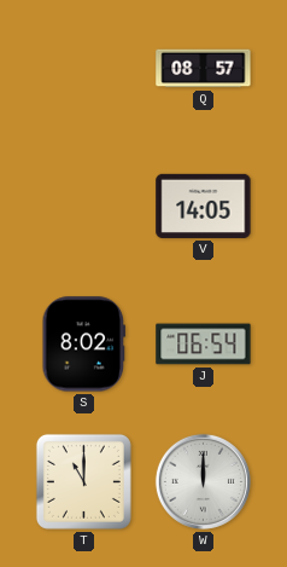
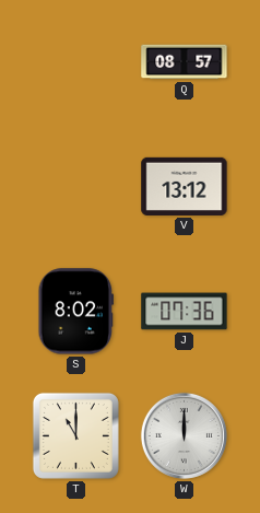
V: 14:05 -> 13:12 (185, 186)
J: 06:54 -> 07:36 (185, 312)
